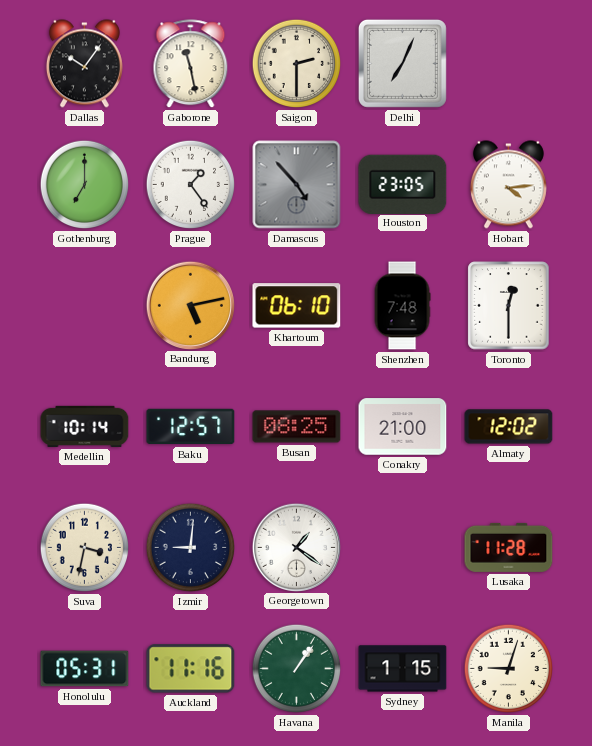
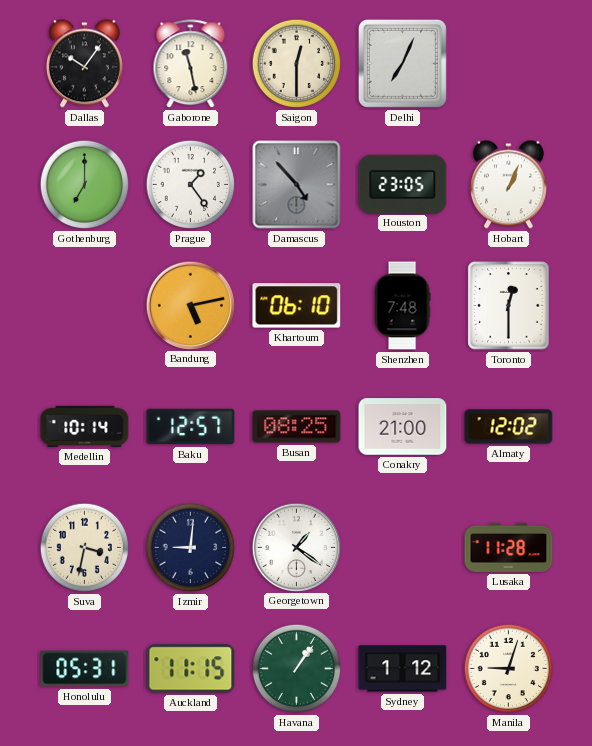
Saigon: 2:30 -> 12:30 (297, 64)
Hobart: 4:14 -> 1:04 (508, 185)
Auckland: 11:16 -> 11:15 (191, 669)
Sydney: 1:15 -> 1:12 (403, 669)
